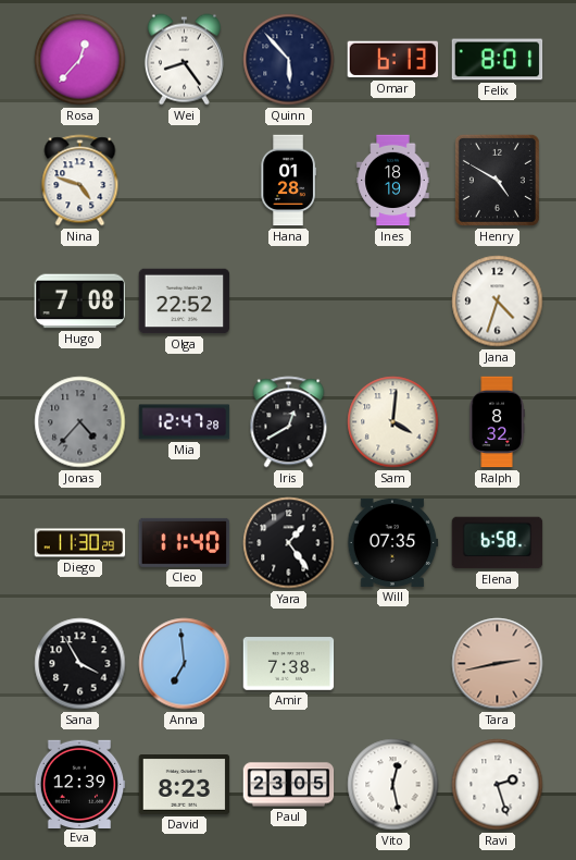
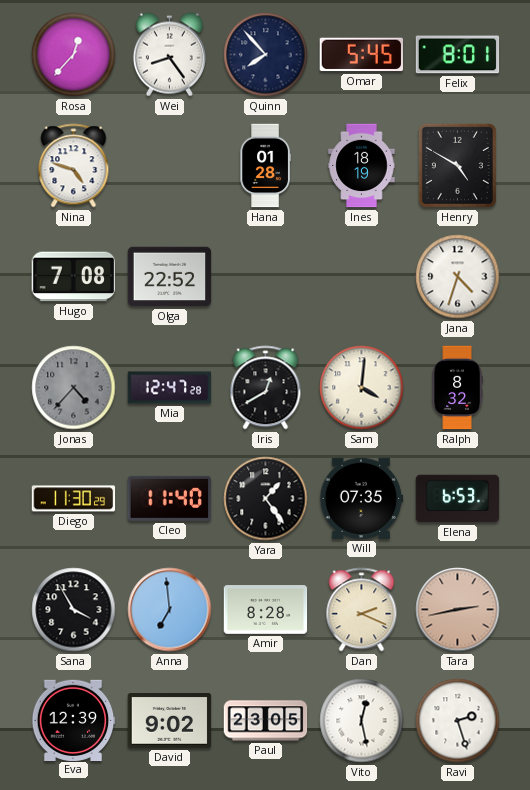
Quinn: 5:53 -> 7:53 (266, 55)
Omar: 6:13 -> 5:45 (361, 55)
Elena: 6:58 -> 6:53 (458, 499)
Amir: 7:38 -> 8:28 (266, 610)
Dan: none -> 2:19 (362, 610)
David: 8:23 -> 9:02 (170, 721)
